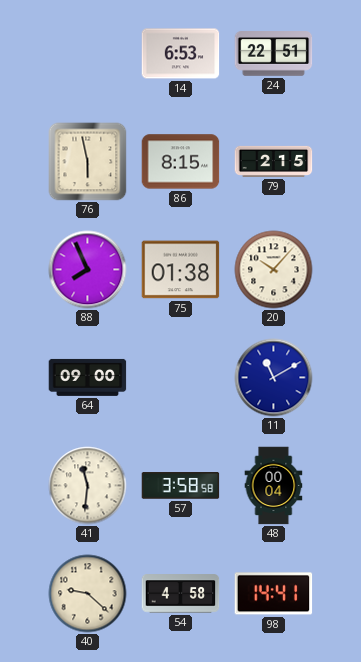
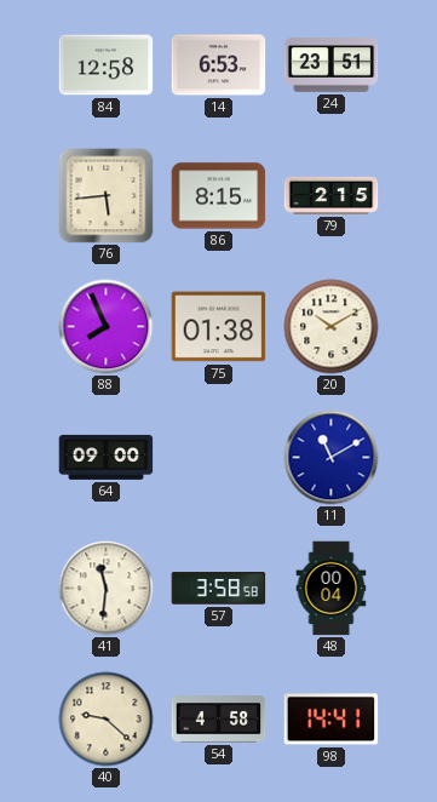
84: none -> 12:58 (107, 65)
24: 22:51 -> 23:51 (332, 65)
76: 5:58 -> 5:44 (107, 196)
20: 10:07 -> 10:10 (332, 327)
